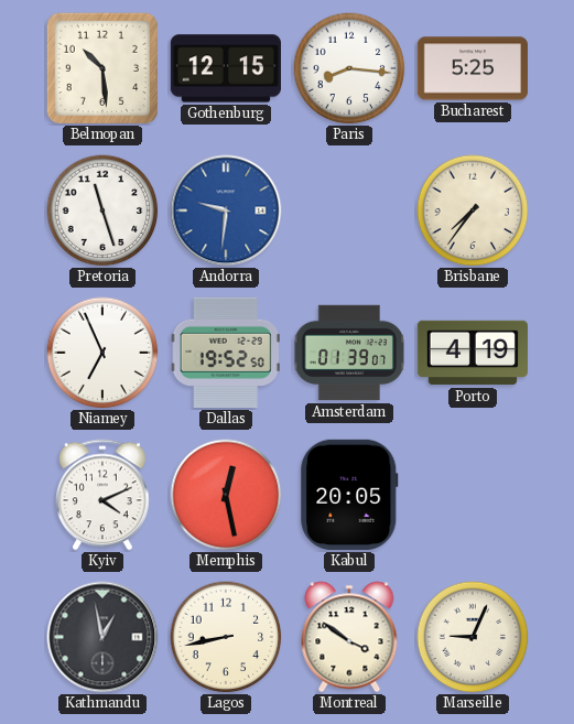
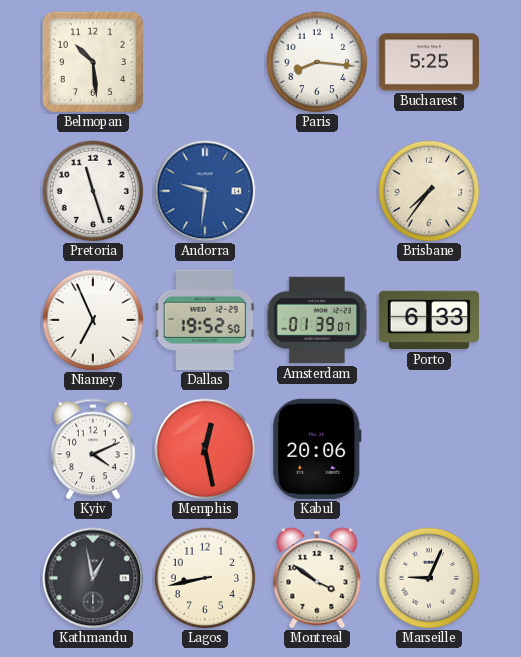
Gothenburg: 12:15 -> none (225, 68)
Porto: 4:19 -> 6:33 (428, 320)
Kabul: 20:05 -> 20:06 (317, 449)
